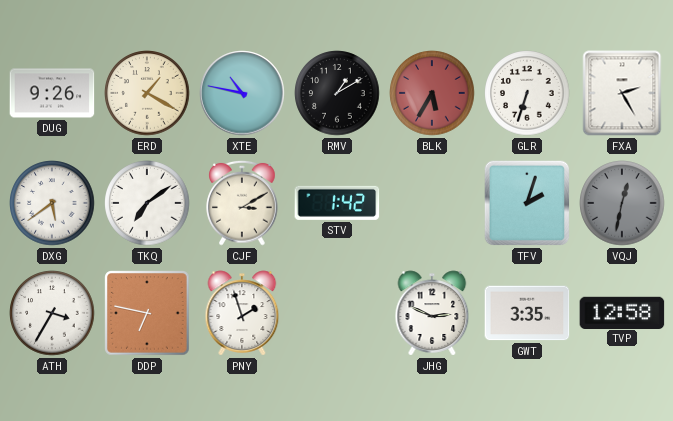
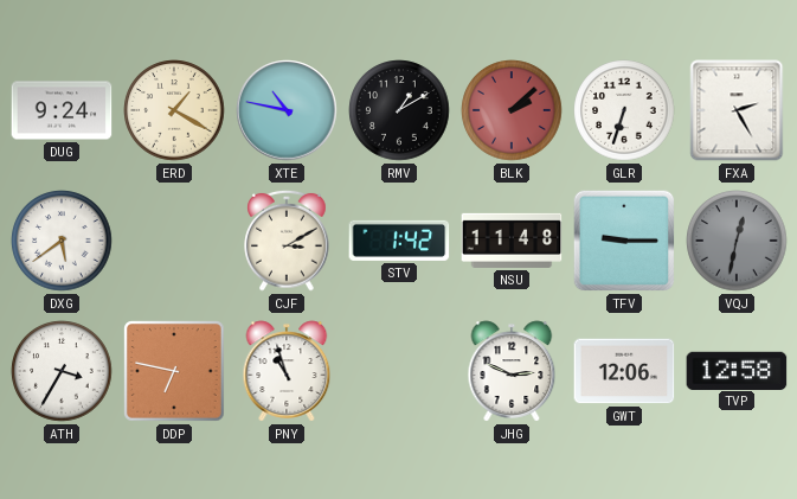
DUG: 9:26 -> 9:24 (62, 110)
BLK: 5:35 -> 2:08 (512, 110)
TKQ: 7:09 -> none (147, 203)
NSU: none -> 11:48 (512, 241)
TFV: 2:03 -> 9:15 (624, 241)
PNY: 1:57 -> 10:57 (287, 371)
GWT: 3:35 -> 12:06 (624, 371)
